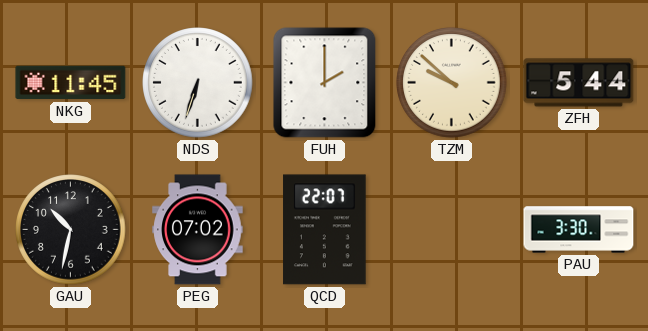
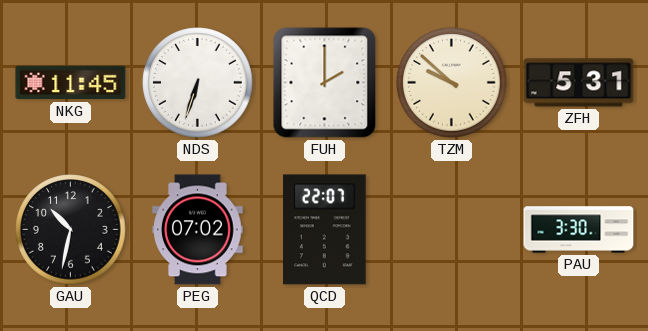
ZFH: 5:44 -> 5:31 (579, 83)
